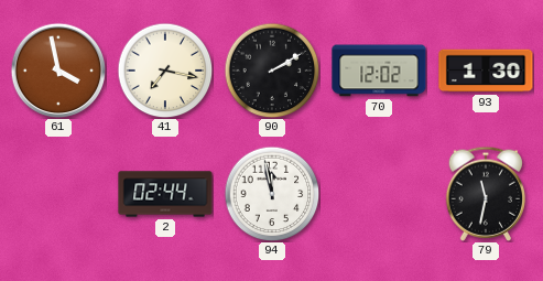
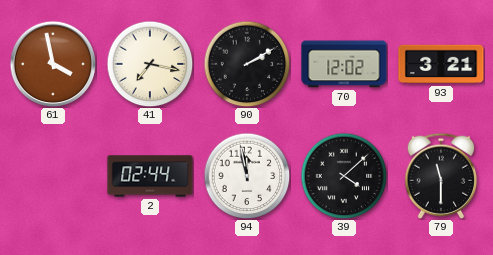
93: 1:30 -> 3:21 (441, 64)
39: none -> 4:08 (344, 176)
79: 11:32 -> 11:30 (441, 176)
